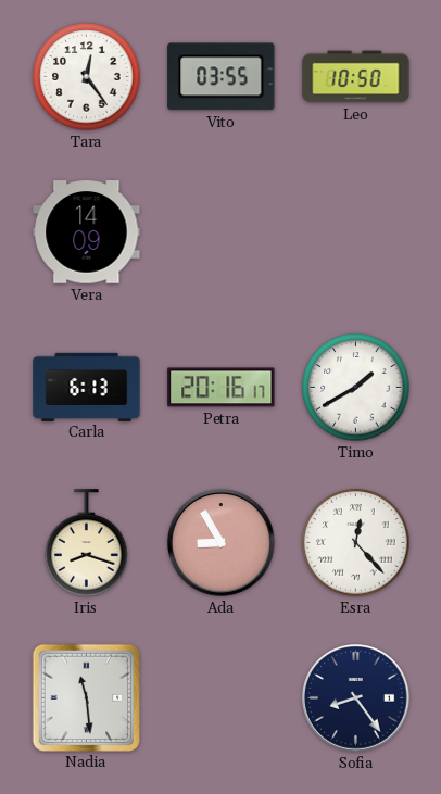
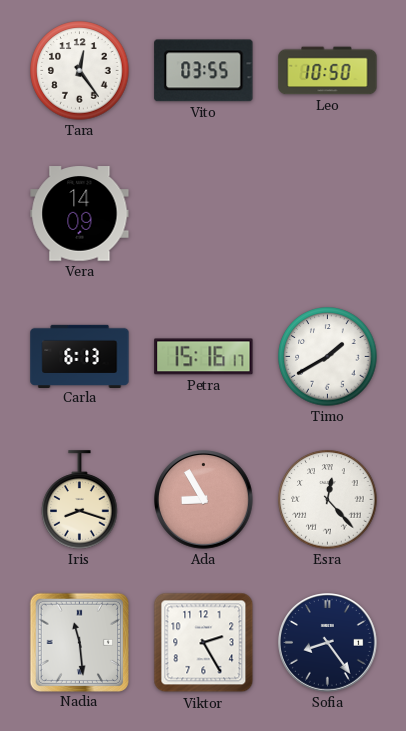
Petra: 20:16 -> 15:16 (204, 357)
Viktor: none -> 2:25 (204, 643)
